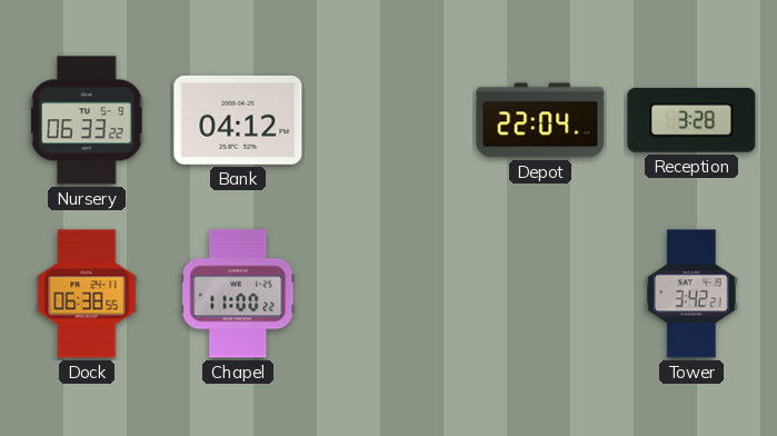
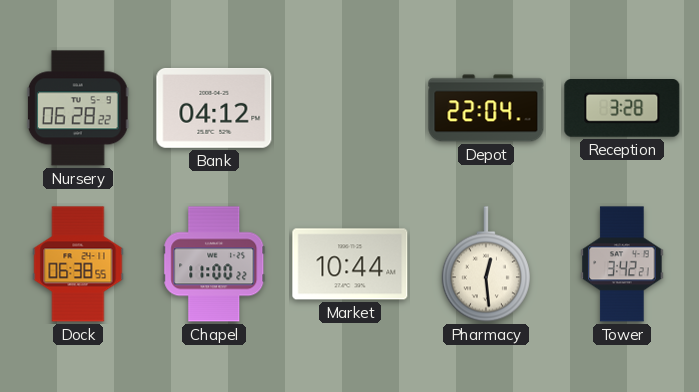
Nursery: 06:33 -> 06:28 (78, 108)
Market: none -> 10:44 (350, 264)
Pharmacy: none -> 12:29 (486, 264)
